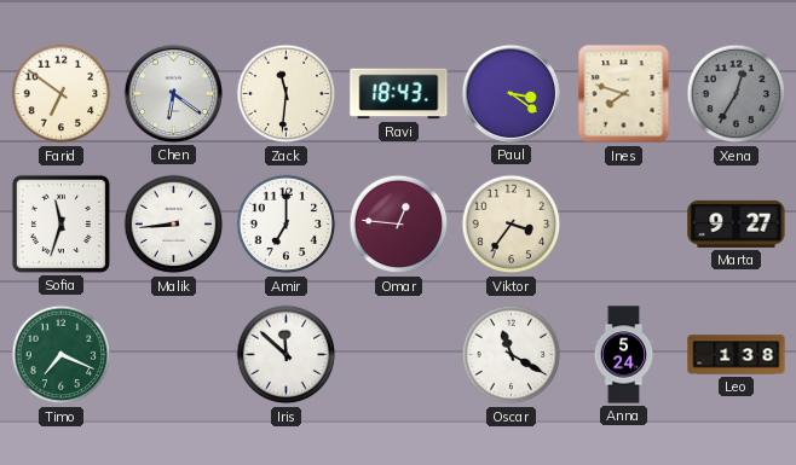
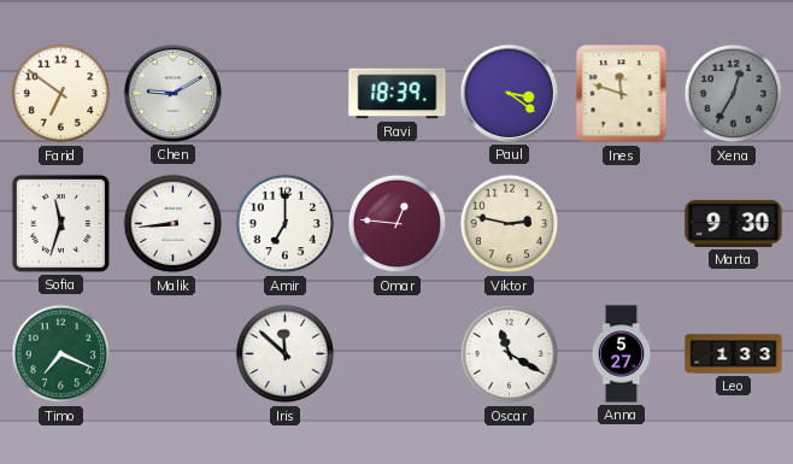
Chen: 6:21 -> 9:10 (172, 93)
Zack: 11:31 -> none (287, 94)
Ravi: 18:43 -> 18:39 (398, 94)
Ines: 7:48 -> 11:48 (622, 94)
Viktor: 3:36 -> 2:47 (510, 224)
Marta: 9:27 -> 9:30 (734, 223)
Anna: 5:24 -> 5:27 (622, 354)
Leo: 1:38 -> 1:33 (734, 354)
